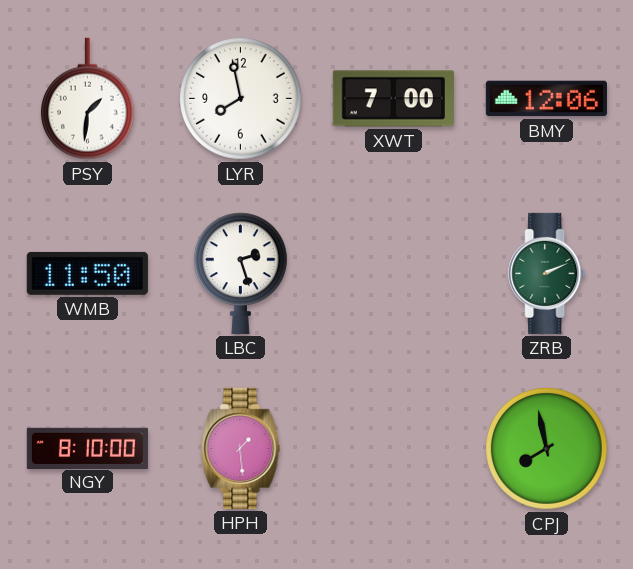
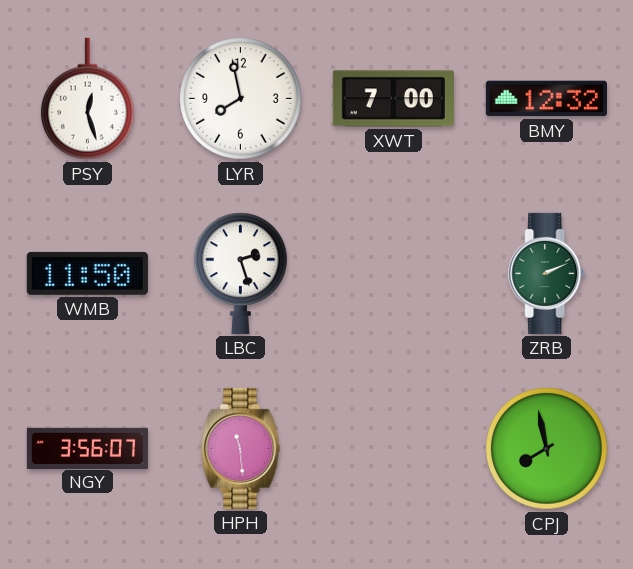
PSY: 1:31 -> 12:27 (88, 99)
BMY: 12:06 -> 12:32 (546, 99)
NGY: 8:10 -> 3:56 (87, 448)
HPH: 1:29 -> 11:29 (241, 448)
